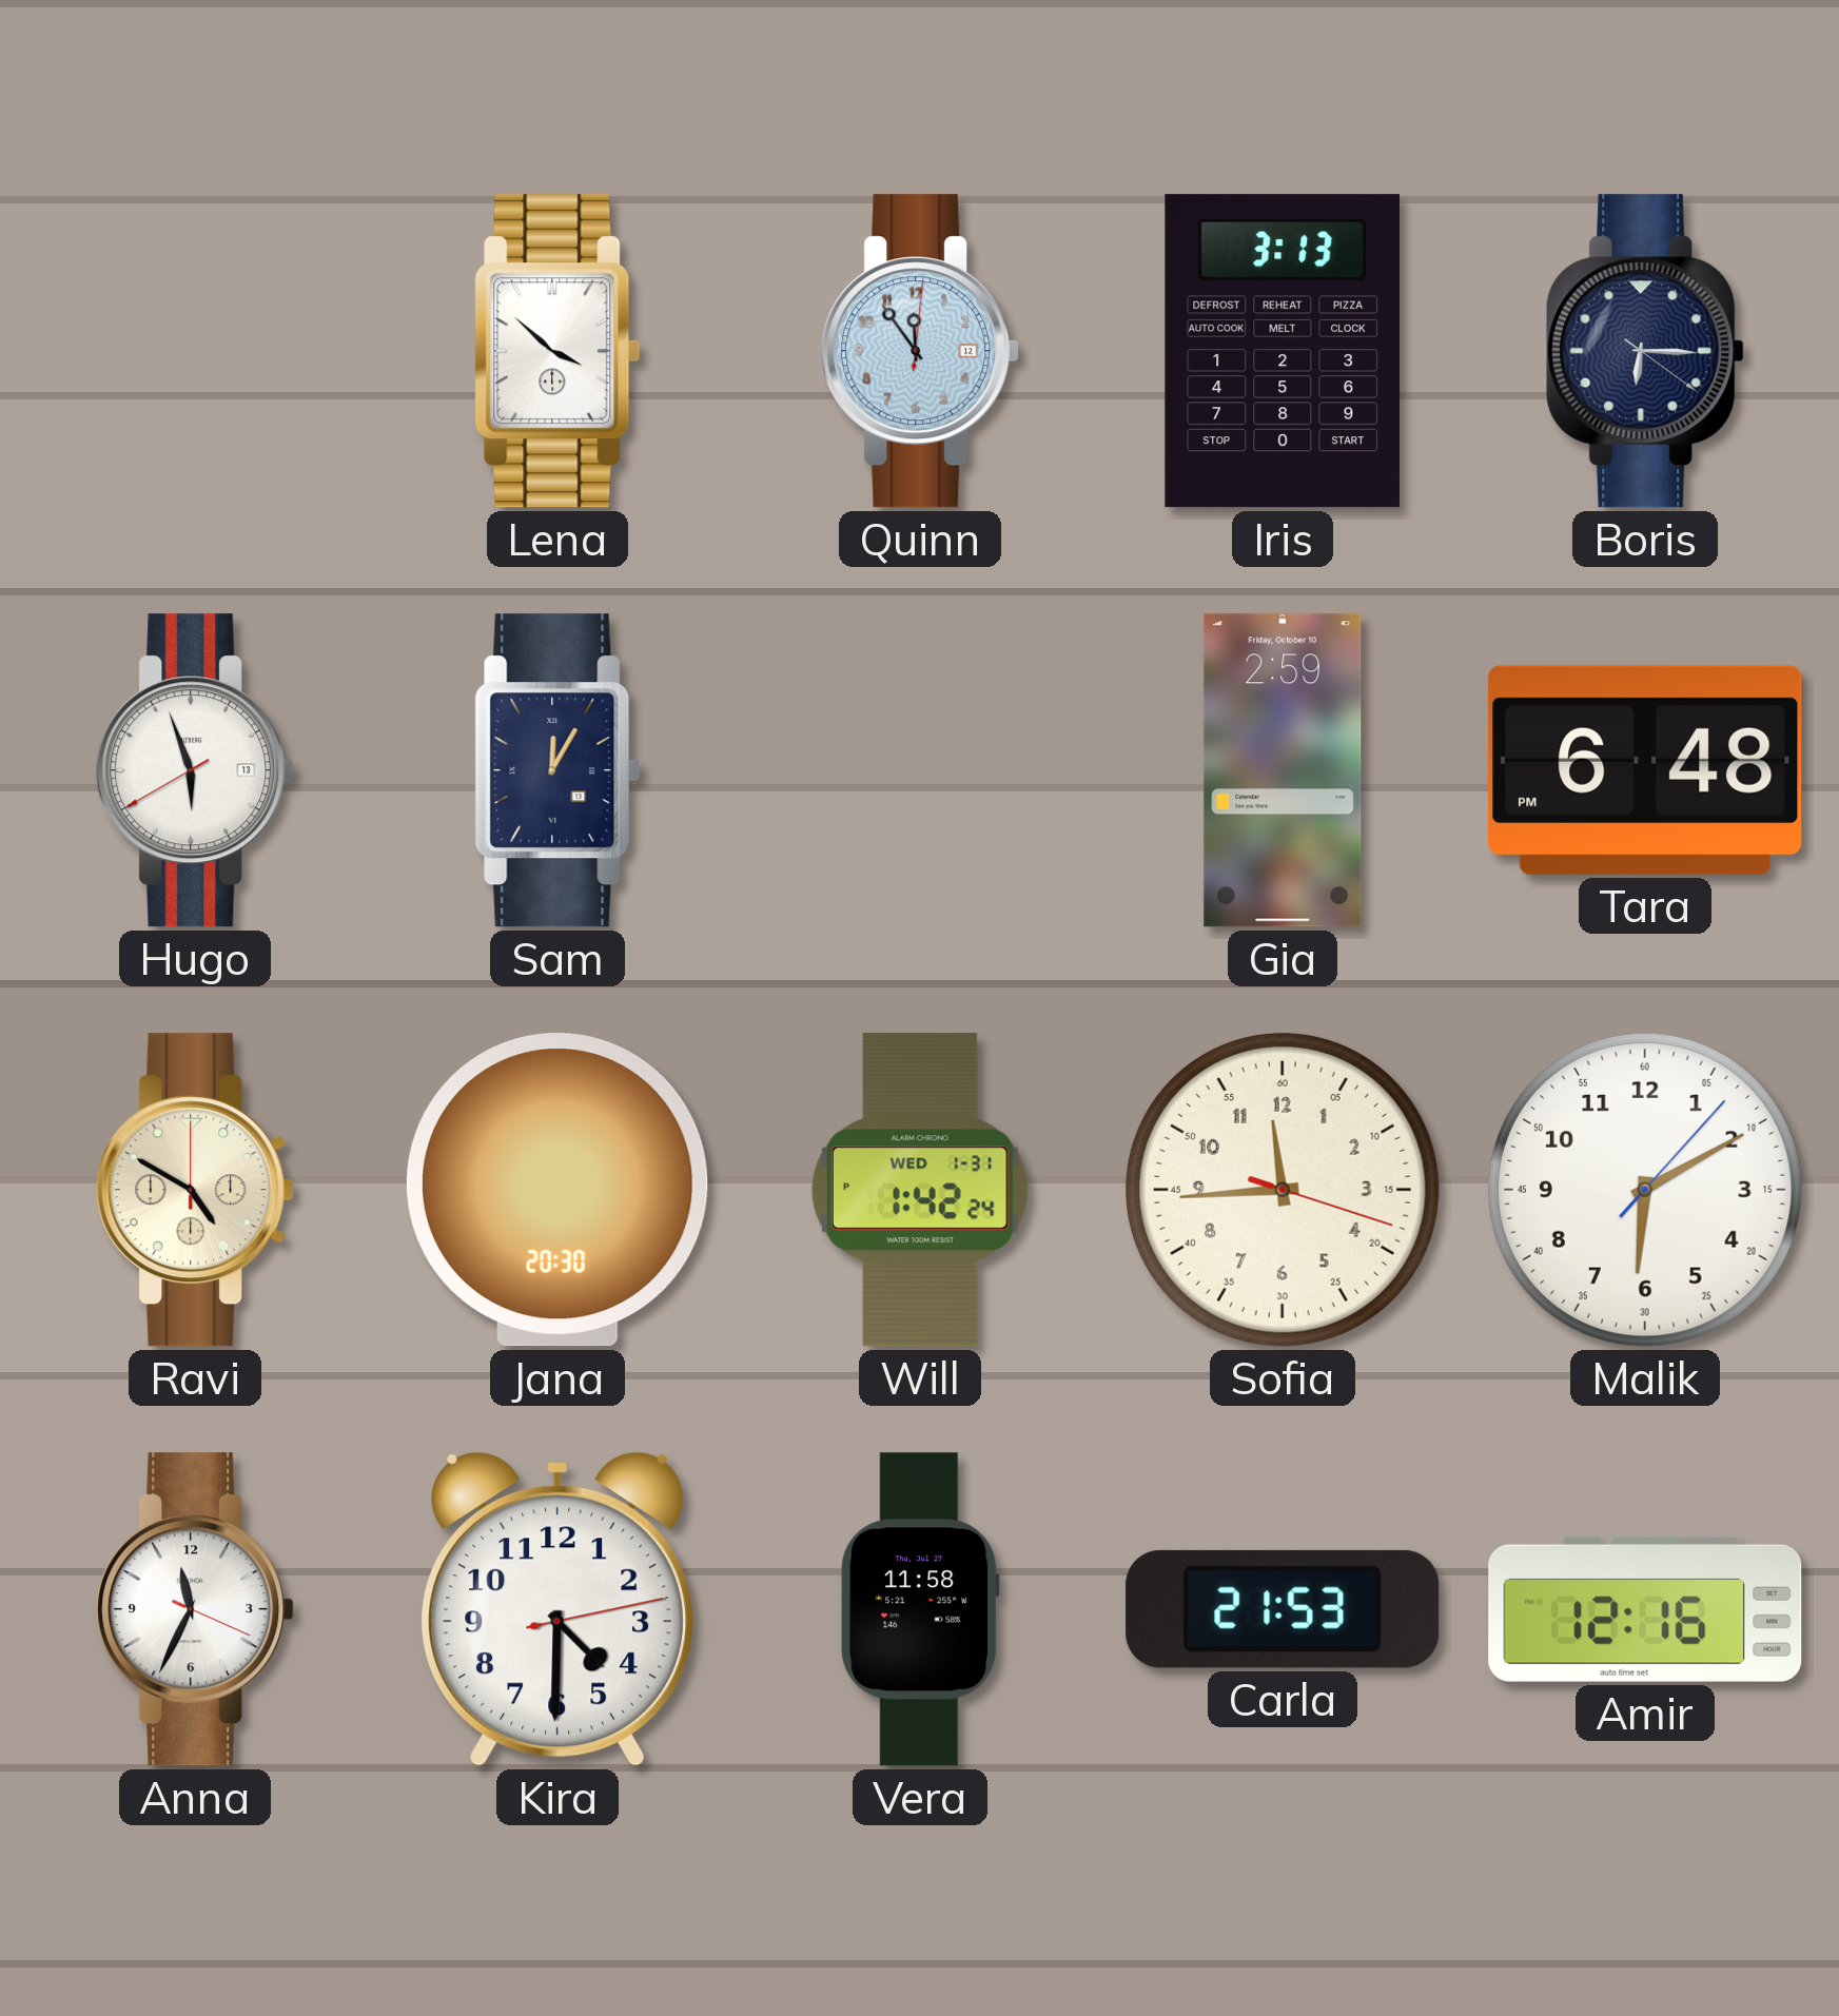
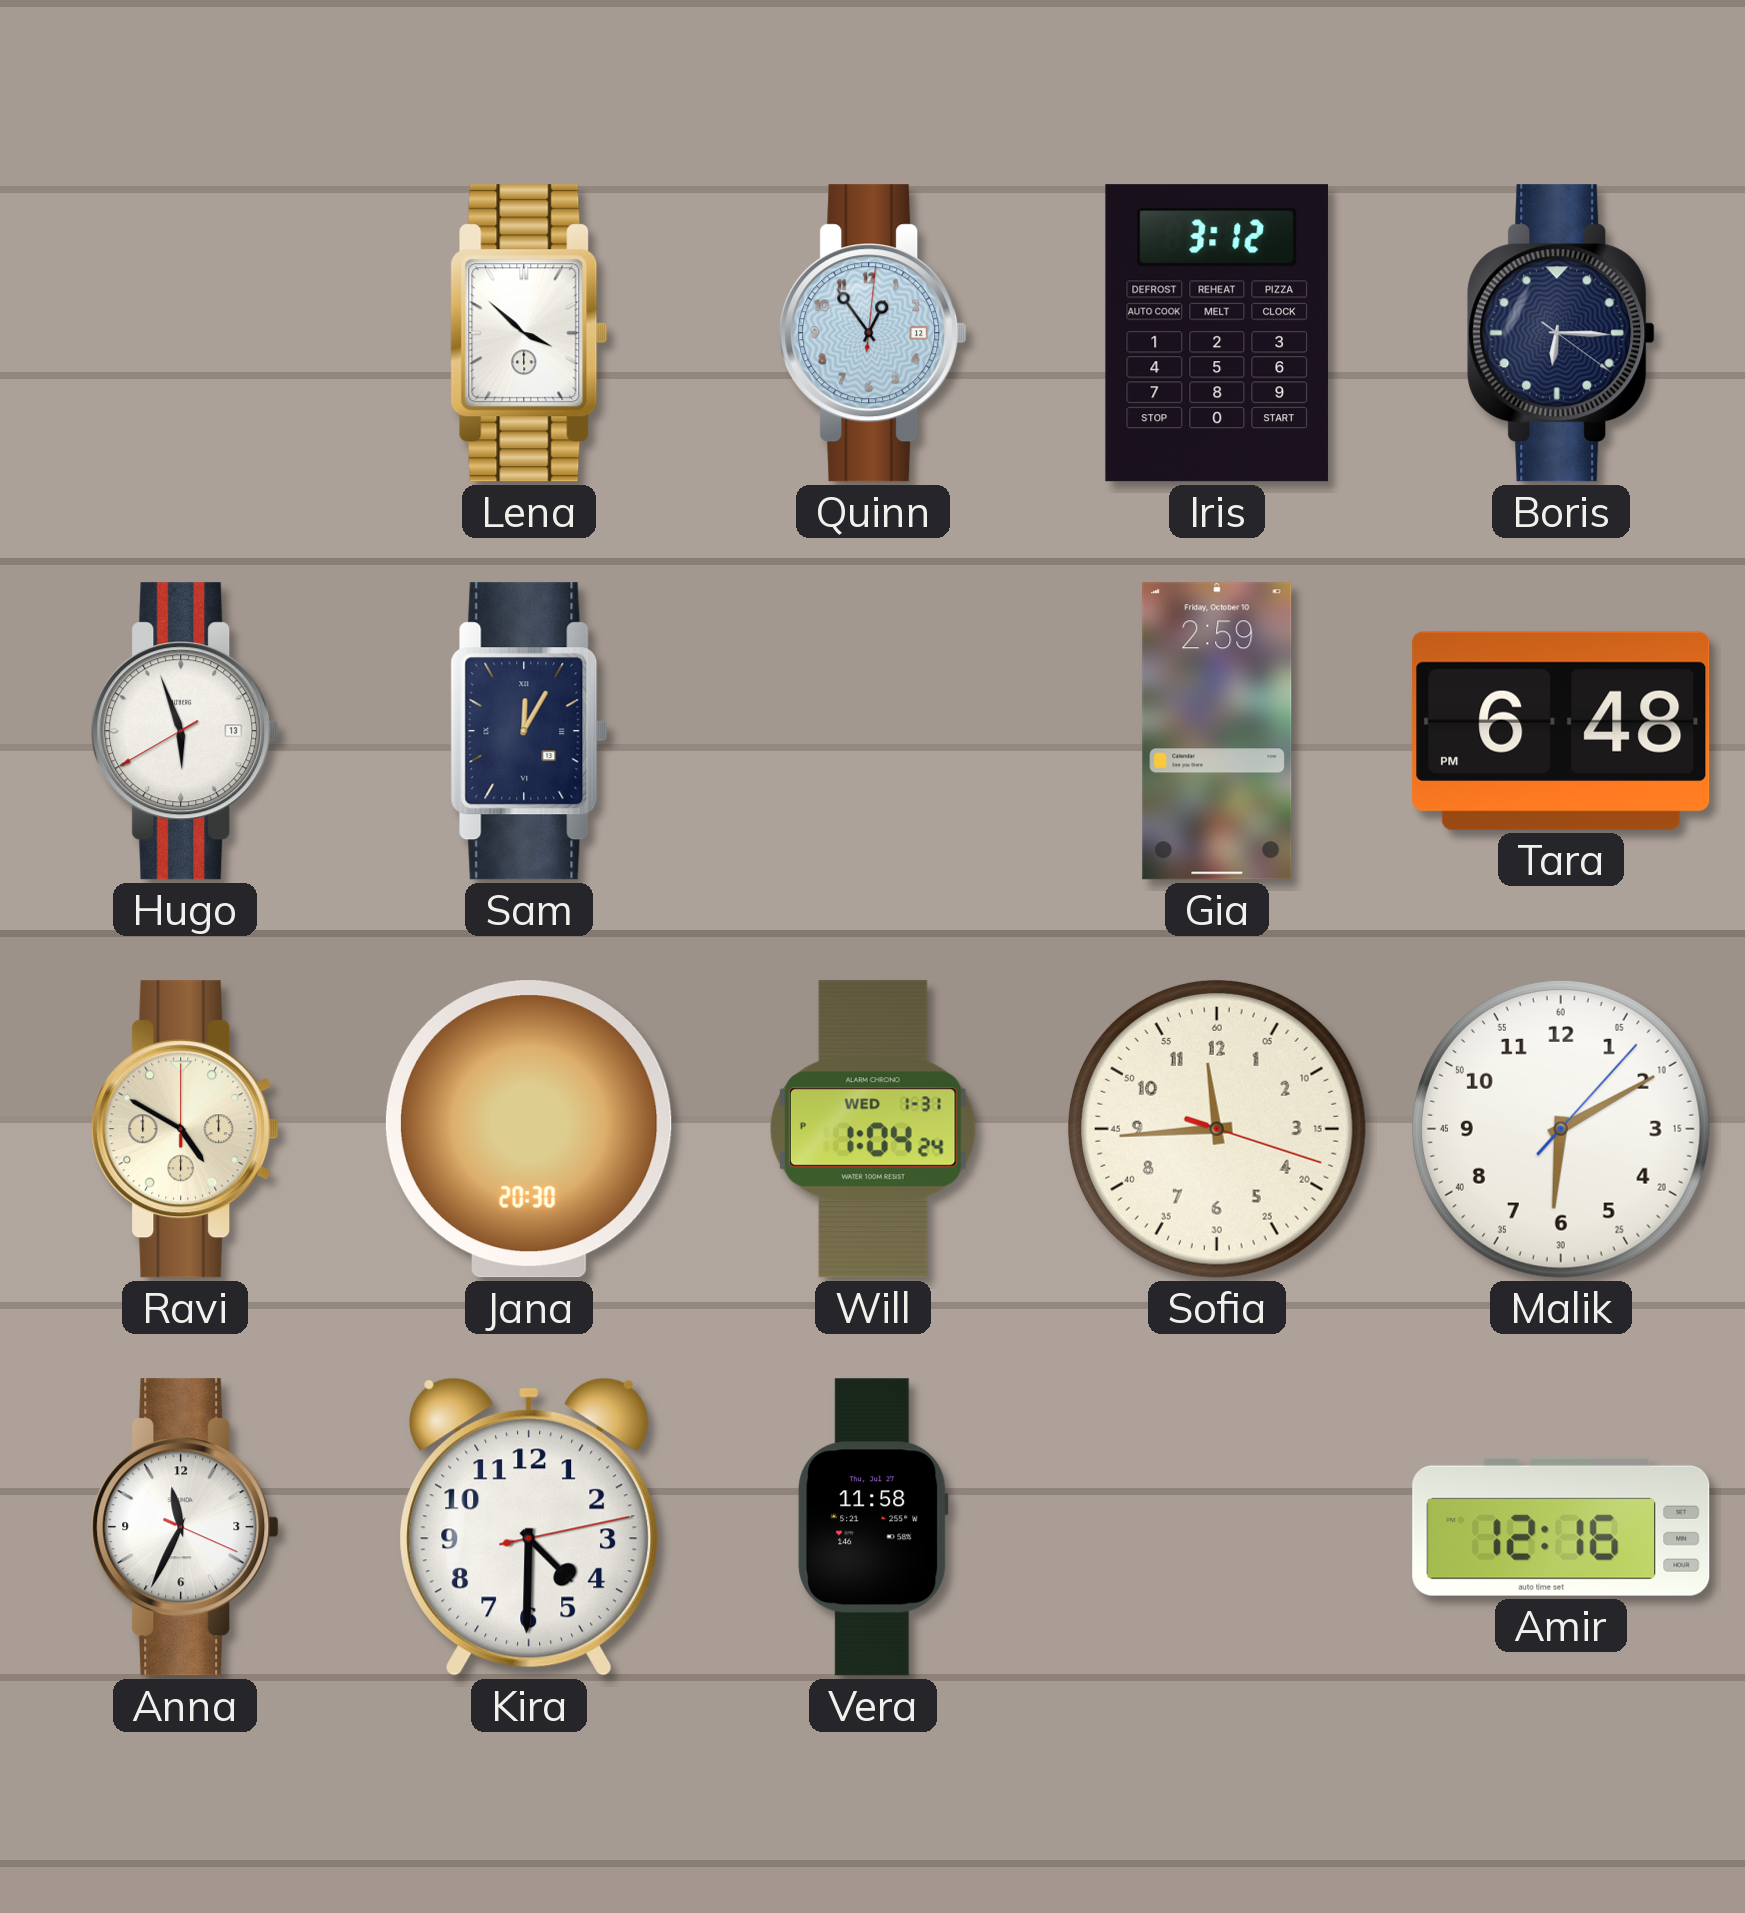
Quinn: 11:54 -> 12:54 (873, 333)
Iris: 3:13 -> 3:12 (1217, 333)
Will: 1:42 -> 1:04 (873, 1129)
Carla: 21:53 -> none (1283, 1609)
